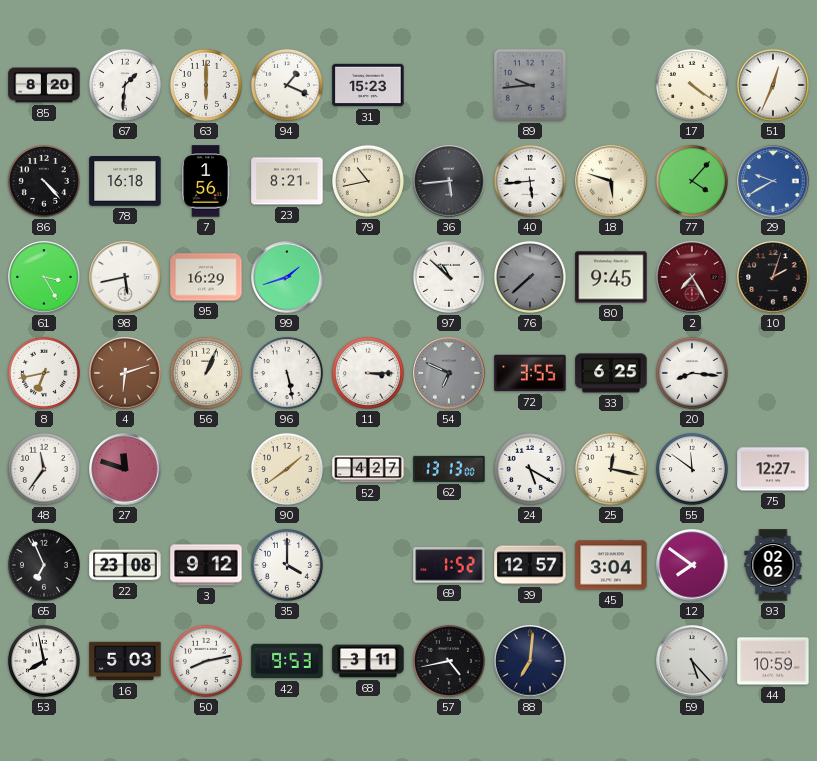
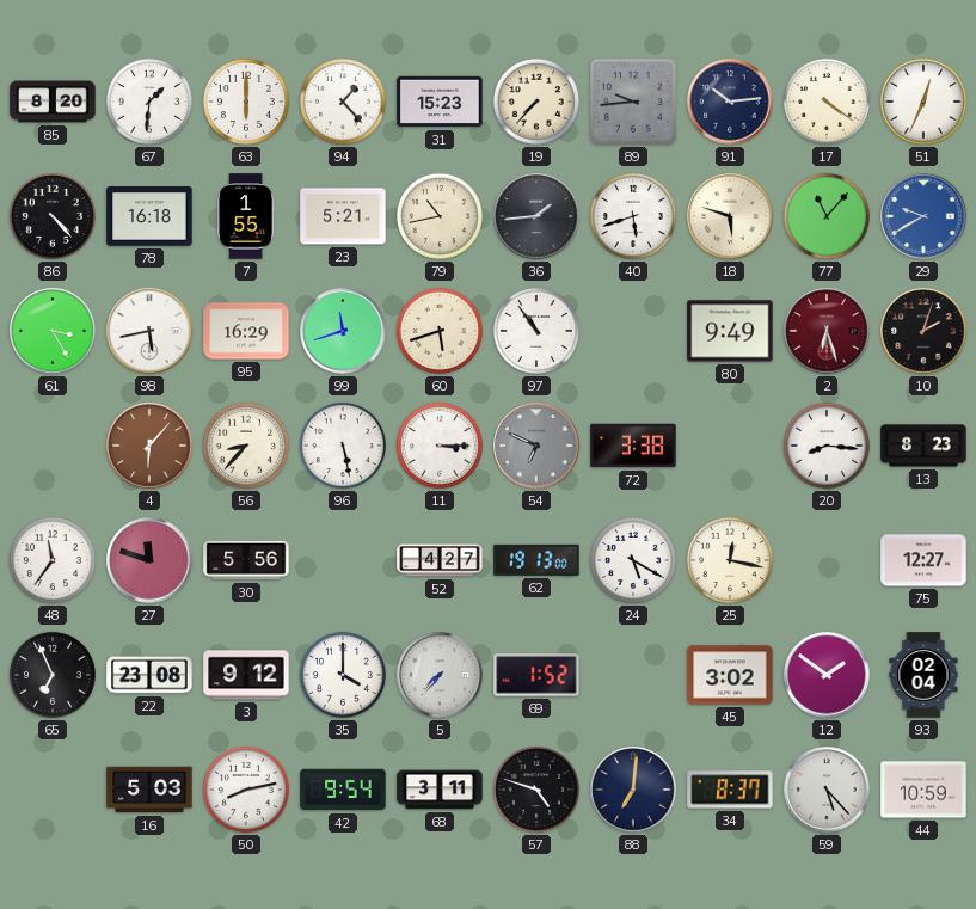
94: 1:19 -> 1:23 (343, 102)
19: none -> 7:37 (536, 102)
91: none -> 10:14 (730, 102)
7: 1:56 -> 1:55 (246, 216)
23: 8:21 -> 5:21 (343, 216)
36: 5:44 -> 1:44 (536, 216)
40: 5:44 -> 5:42 (633, 216)
77: 4:07 -> 11:07 (827, 216)
99: 1:42 -> 11:42 (343, 331)
60: none -> 5:42 (440, 331)
97: 10:52 -> 10:54 (536, 331)
76: 7:38 -> none (530, 277)
80: 9:45 -> 9:49 (730, 331)
2: 7:25 -> 6:27 (827, 331)
8: 6:43 -> none (44, 373)
4: 6:12 -> 6:07 (149, 446)
56: 1:04 -> 8:37 (246, 446)
72: 3:55 -> 3:38 (633, 446)
33: 6:25 -> none (611, 373)
13: none -> 8:23 (923, 446)
30: none -> 5:56 (246, 560)
90: 1:39 -> none (287, 469)
62: 13:13 -> 19:13 (536, 560)
55: 11:51 -> none (692, 469)
5: none -> 7:37 (440, 675)
39: 12:57 -> none (530, 565)
45: 3:04 -> 3:02 (730, 675)
12: 7:51 -> 1:51 (827, 675)
93: 02:02 -> 02:04 (923, 675)
53: 7:58 -> none (44, 661)
42: 9:53 -> 9:54 (343, 790)
57: 4:43 -> 4:48 (536, 790)
34: none -> 8:37 (730, 790)
